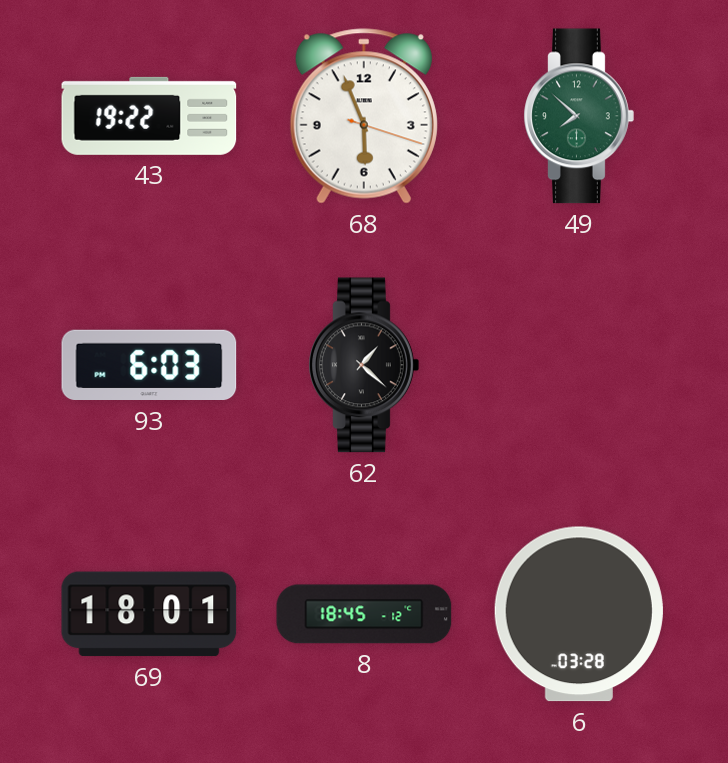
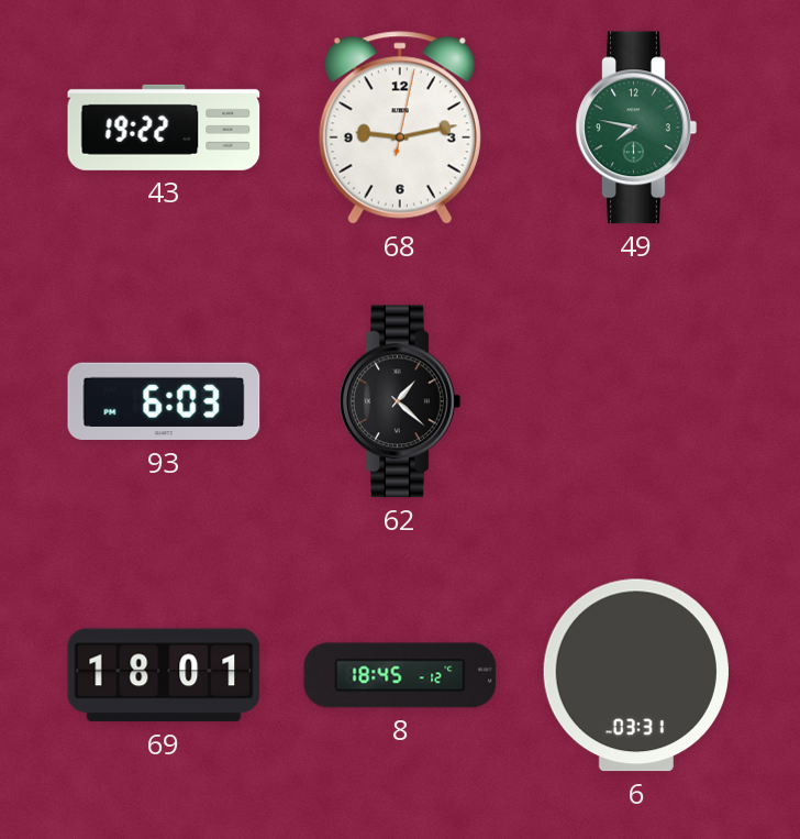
68: 5:56 -> 9:13 (400, 128)
49: 7:52 -> 7:47 (636, 128)
6: 03:28 -> 03:31 (636, 675)
